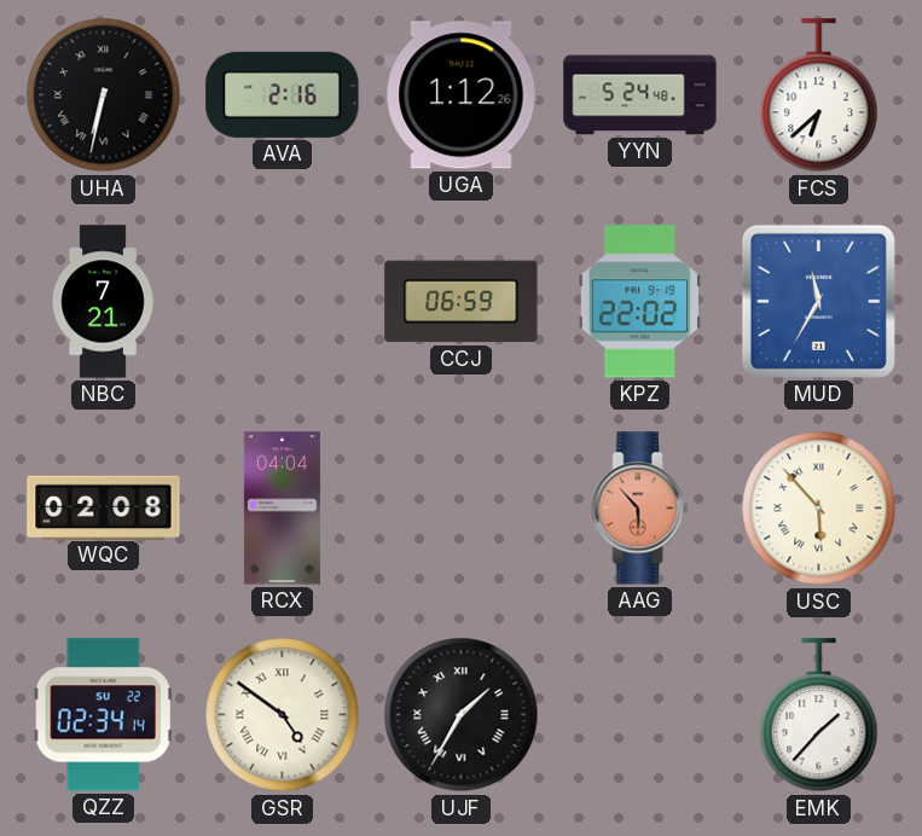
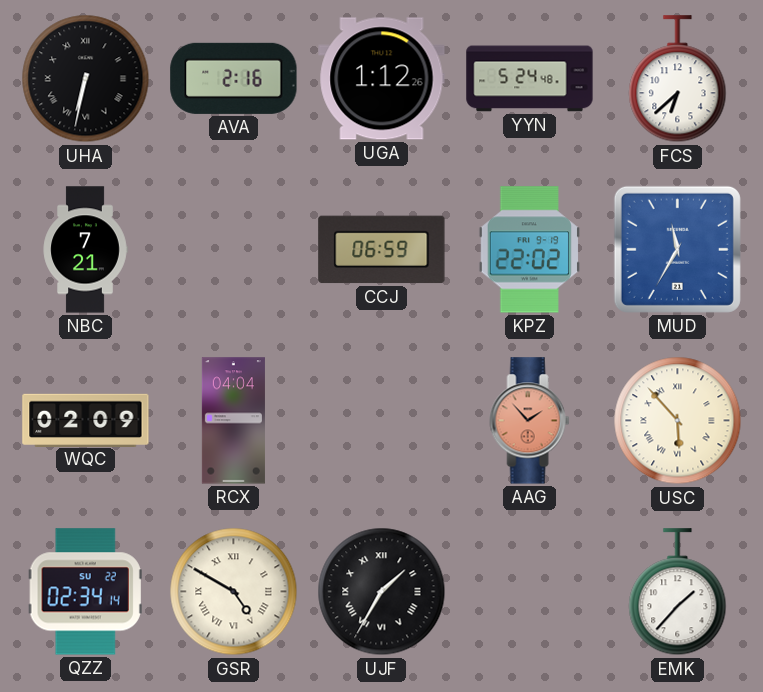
WQC: 02:08 -> 02:09 (86, 420)
AAG: 5:53 -> 1:53 (530, 421)
GSR: 4:51 -> 4:50 (234, 592)
